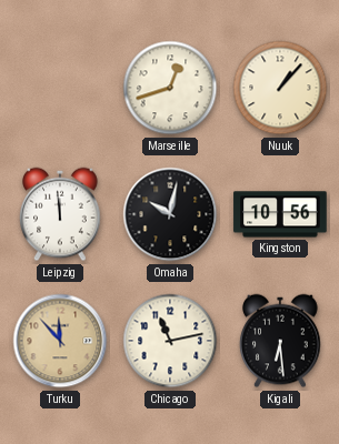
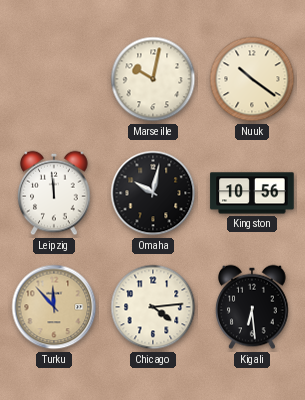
Marseille: 12:42 -> 10:02 (153, 79)
Nuuk: 1:07 -> 10:21 (252, 79)
Chicago: 11:13 -> 4:14 (153, 307)
